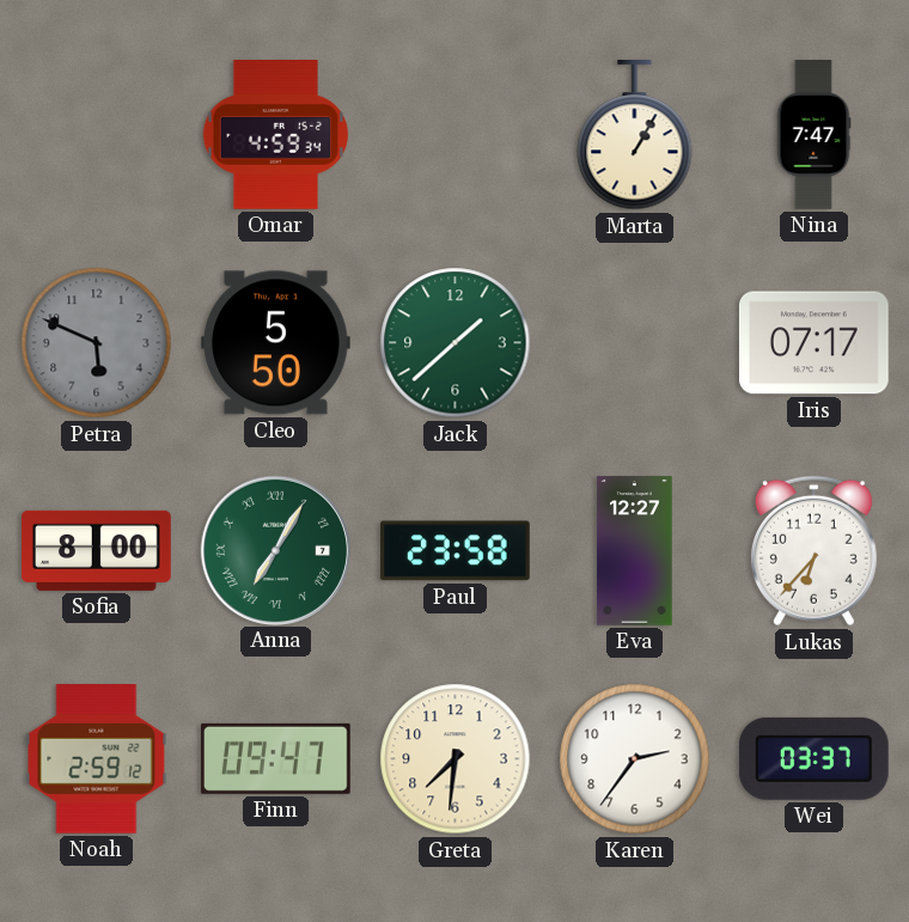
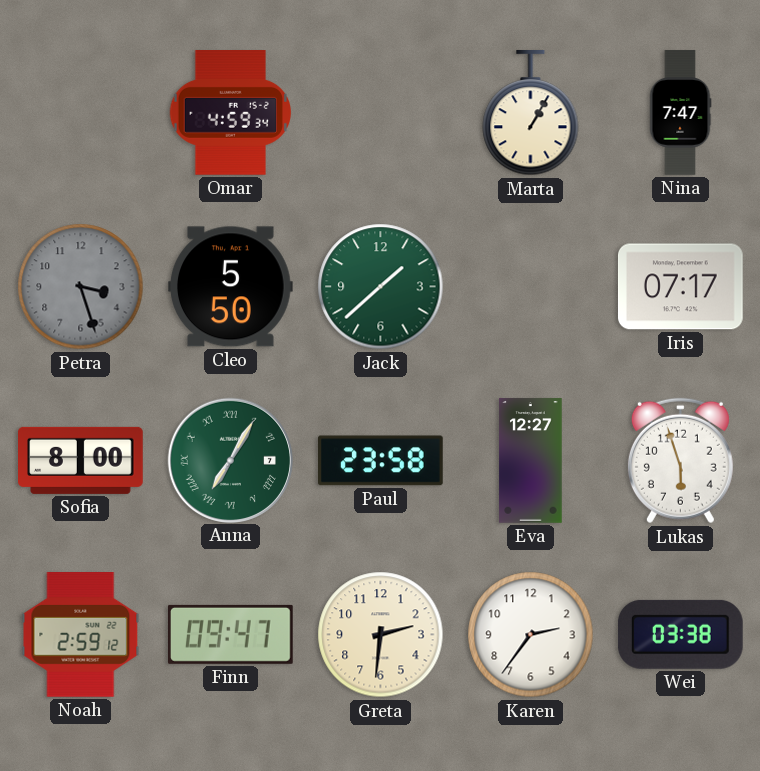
Petra: 5:49 -> 3:27 (81, 287)
Lukas: 6:37 -> 5:57 (680, 461)
Greta: 7:31 -> 2:31 (381, 635)
Wei: 03:37 -> 03:38 (680, 634)
